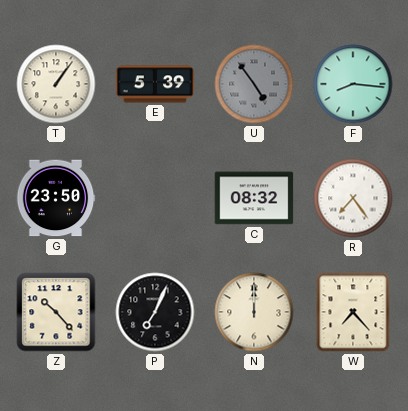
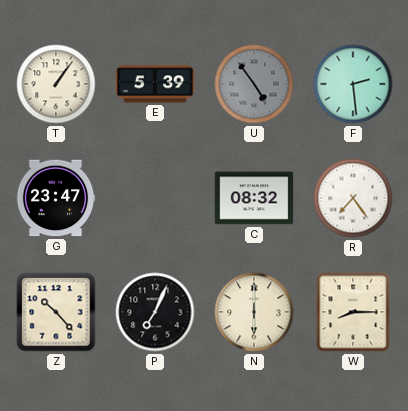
F: 8:16 -> 2:29 (353, 84)
G: 23:50 -> 23:47 (56, 198)
N: 12:00 -> 6:00 (254, 312)
W: 7:23 -> 8:15 (353, 312)
